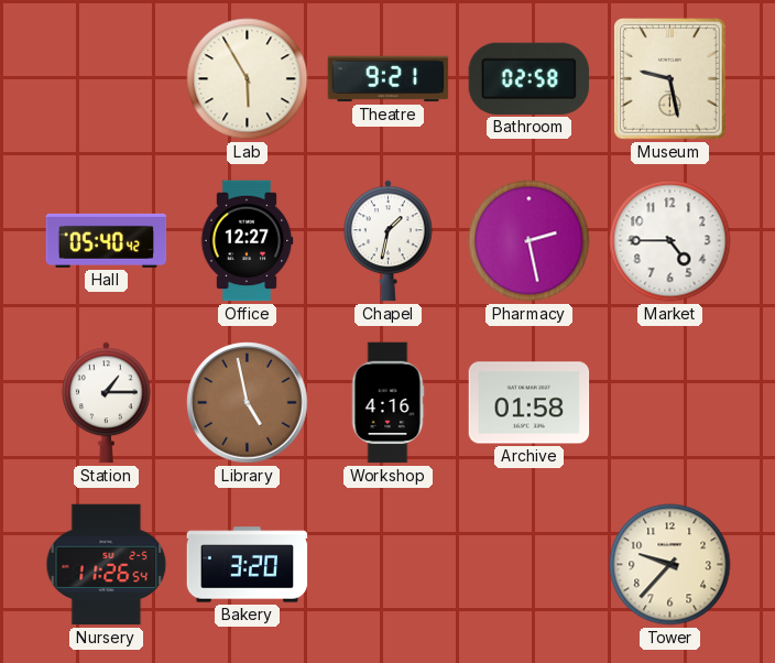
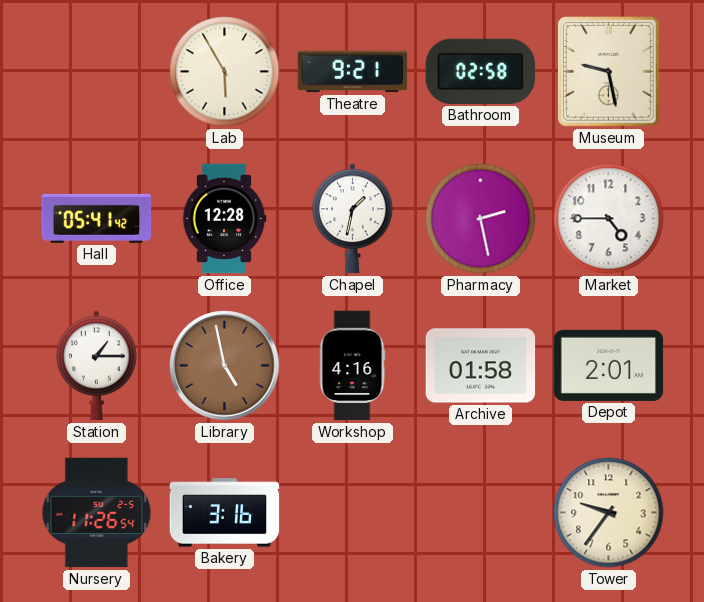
Hall: 05:40 -> 05:41 (97, 218)
Office: 12:27 -> 12:28 (224, 219)
Depot: none -> 2:01 (609, 365)
Bakery: 3:20 -> 3:16 (225, 513)
Tower: 9:37 -> 9:36 (609, 513)
